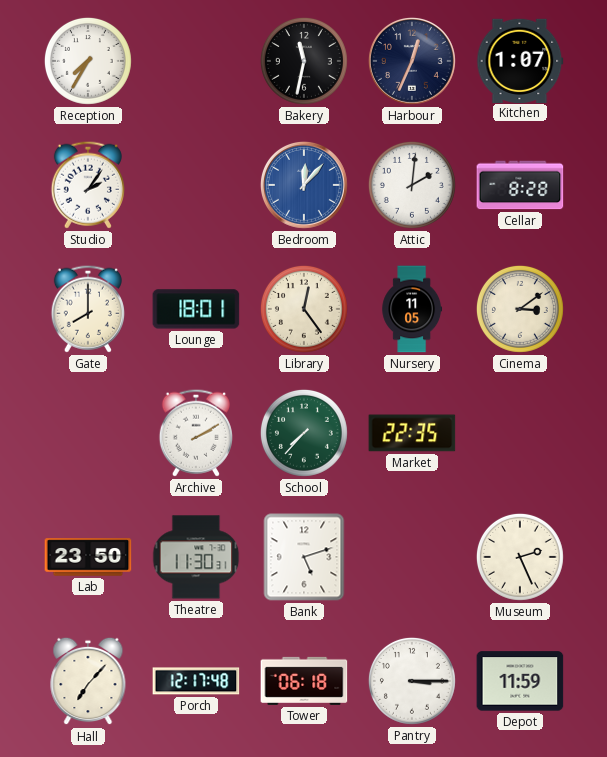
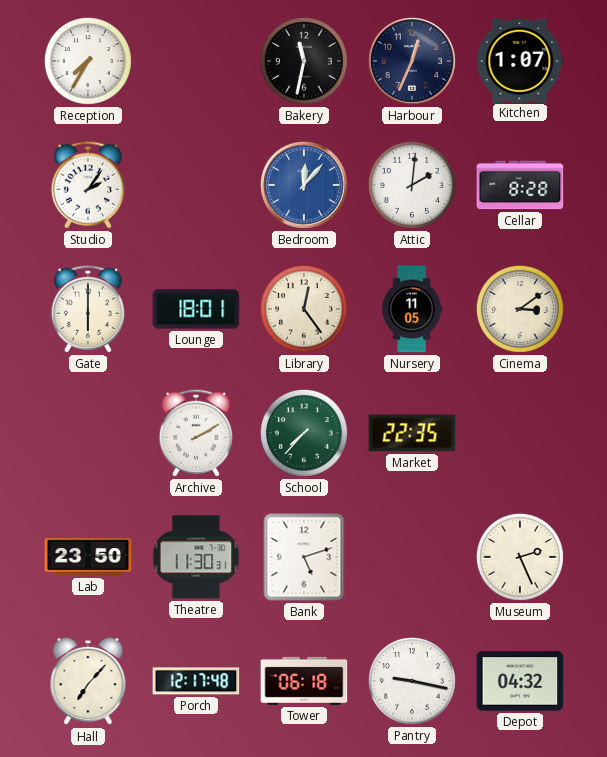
Gate: 8:00 -> 6:00 (88, 309)
Pantry: 3:15 -> 9:17 (412, 681)
Depot: 11:59 -> 04:32 (520, 681)
